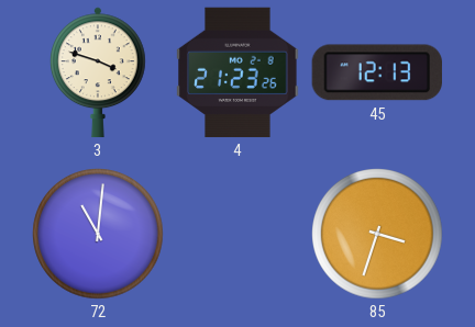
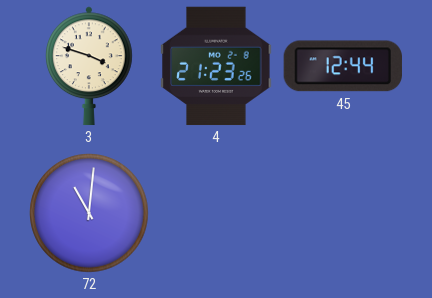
45: 12:13 -> 12:44 (343, 66)
85: 3:33 -> none (377, 234)
